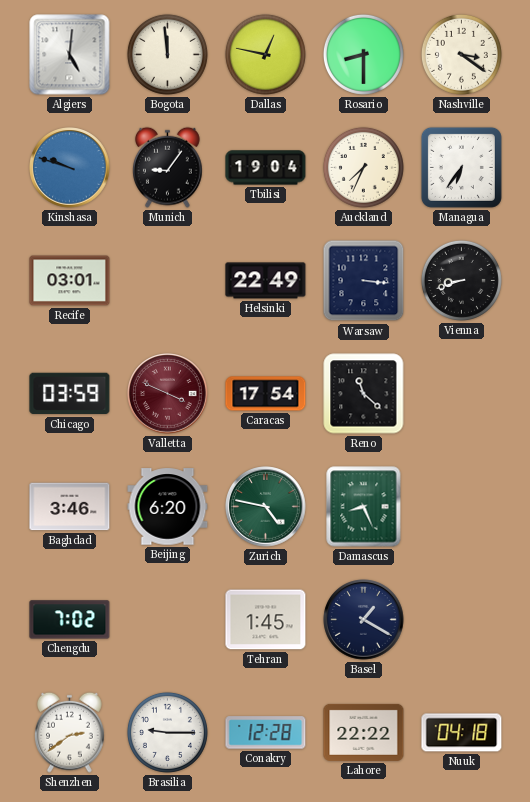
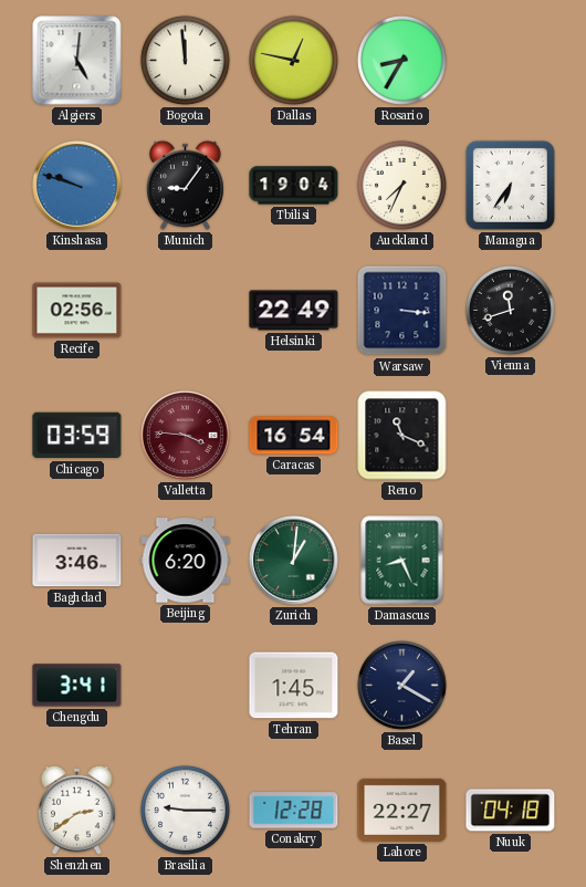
Rosario: 8:30 -> 8:35 (401, 60)
Nashville: 3:21 -> none (461, 54)
Recife: 03:01 -> 02:56 (77, 311)
Vienna: 8:42 -> 11:42 (510, 310)
Valletta: 3:49 -> 3:46 (186, 436)
Caracas: 17:54 -> 16:54 (294, 436)
Reno: 11:22 -> 11:19 (402, 436)
Zurich: 4:47 -> 1:01 (294, 561)
Chengdu: 7:02 -> 3:41 (77, 686)
Lahore: 22:22 -> 22:27 (402, 810)
